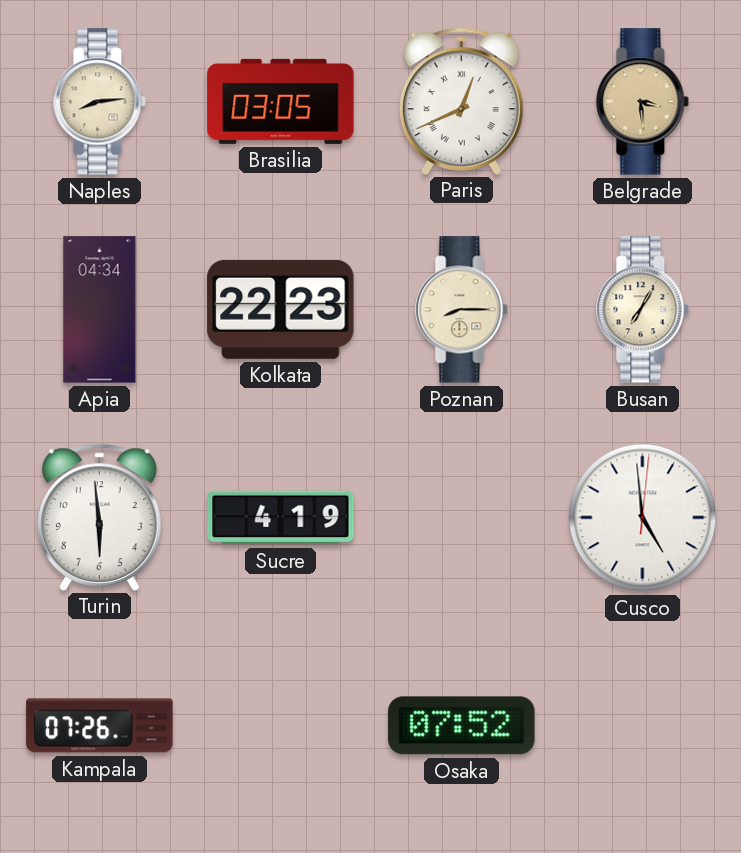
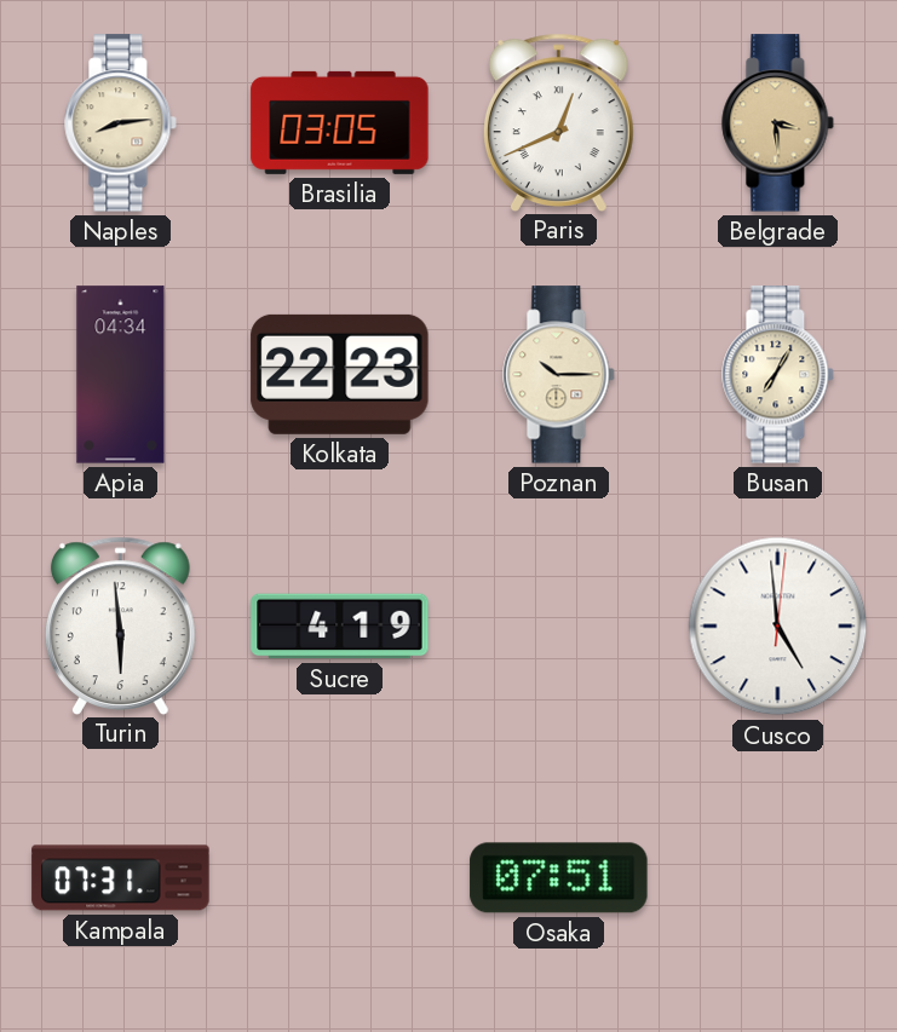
Poznan: 8:15 -> 10:15 (559, 375)
Kampala: 07:26 -> 07:31 (121, 878)
Osaka: 07:52 -> 07:51 (559, 878)
